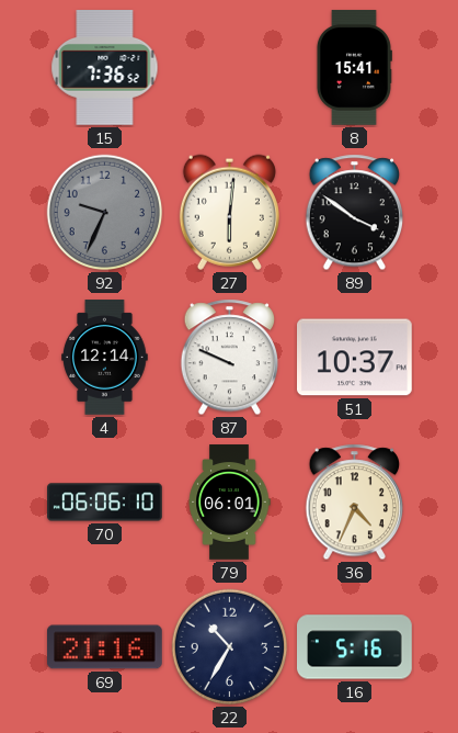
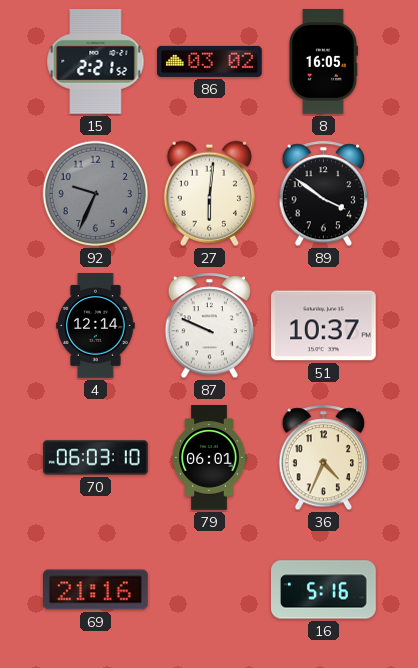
15: 7:36 -> 2:21 (96, 62)
86: none -> 03:02 (210, 61)
8: 15:41 -> 16:05 (323, 62)
70: 06:06 -> 06:03 (96, 458)
22: 10:35 -> none (230, 647)
